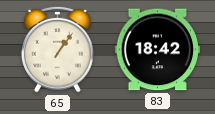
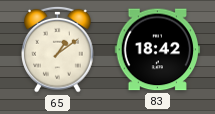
65: 1:06 -> 1:09 (58, 49)
